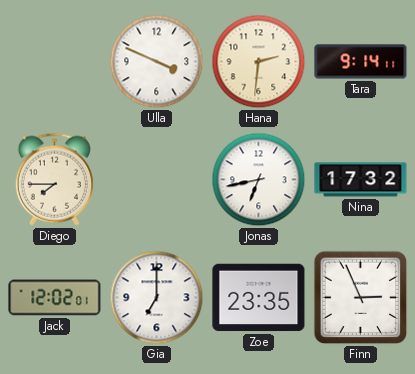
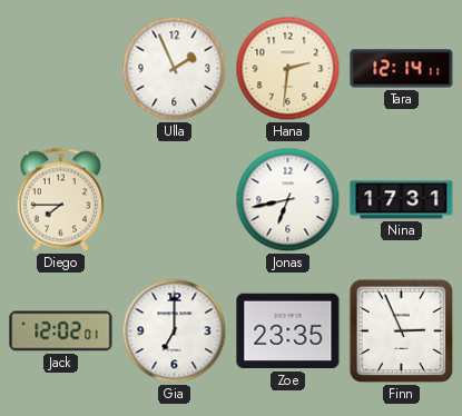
Ulla: 3:49 -> 1:56 (175, 69)
Tara: 9:14 -> 12:14 (402, 69)
Nina: 17:32 -> 17:31 (402, 200)
